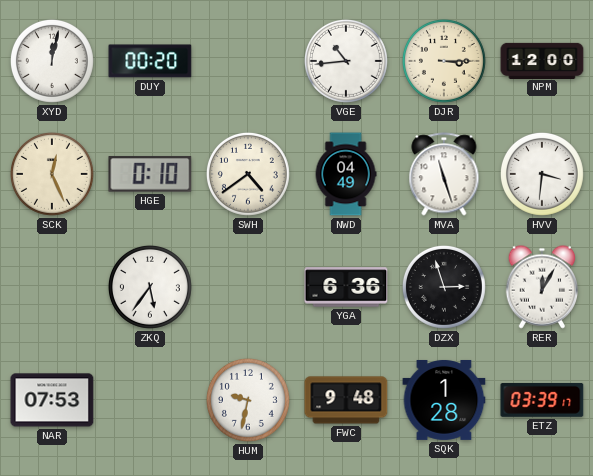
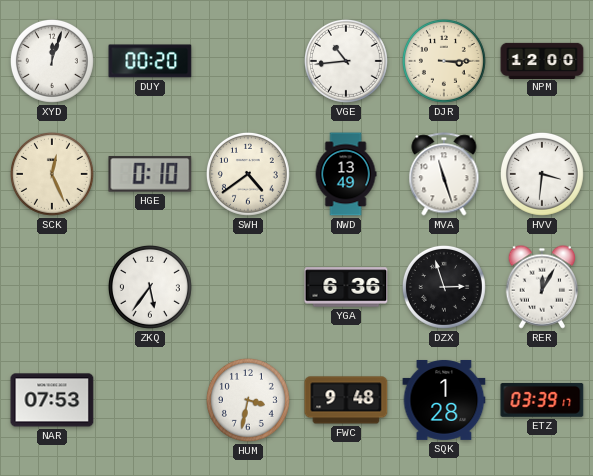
XYD: 12:02 -> 12:03 (52, 61)
NWD: 04:49 -> 13:49 (346, 174)
HUM: 9:32 -> 3:32 (248, 400)
